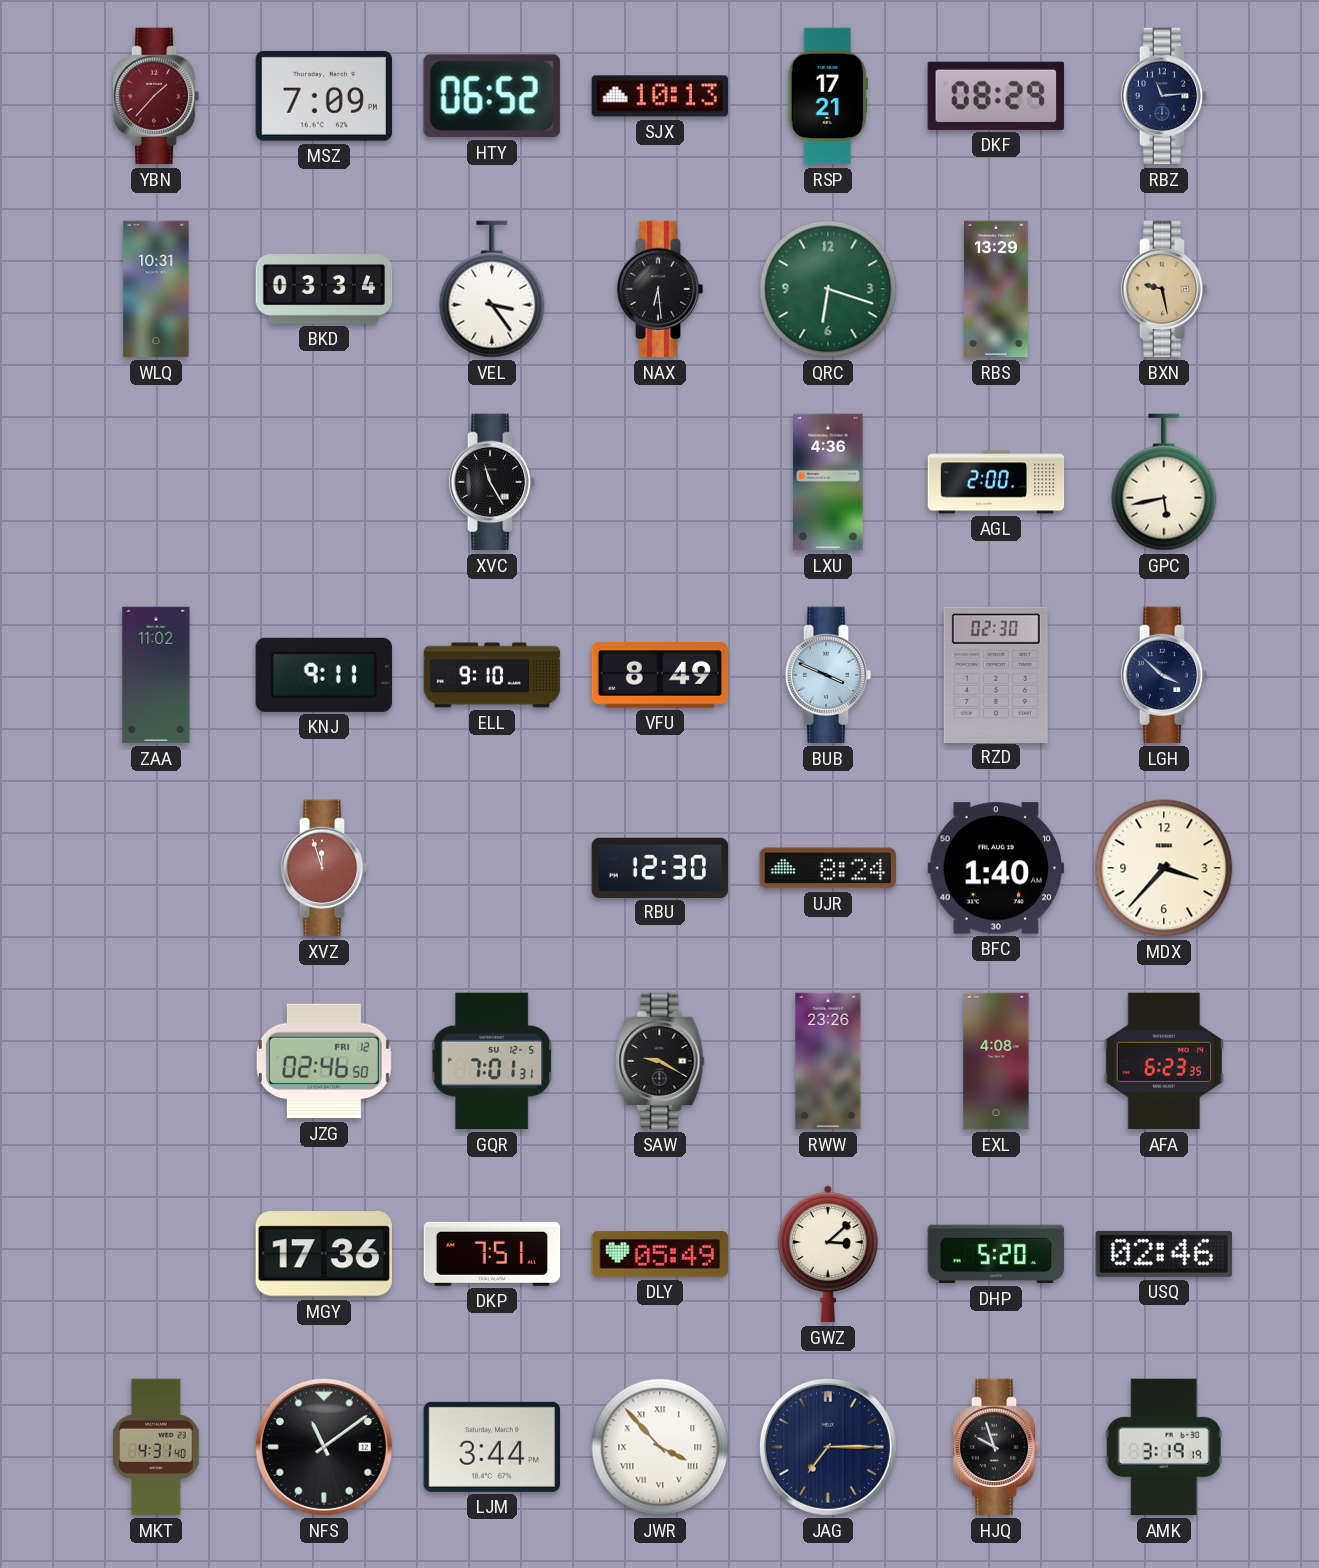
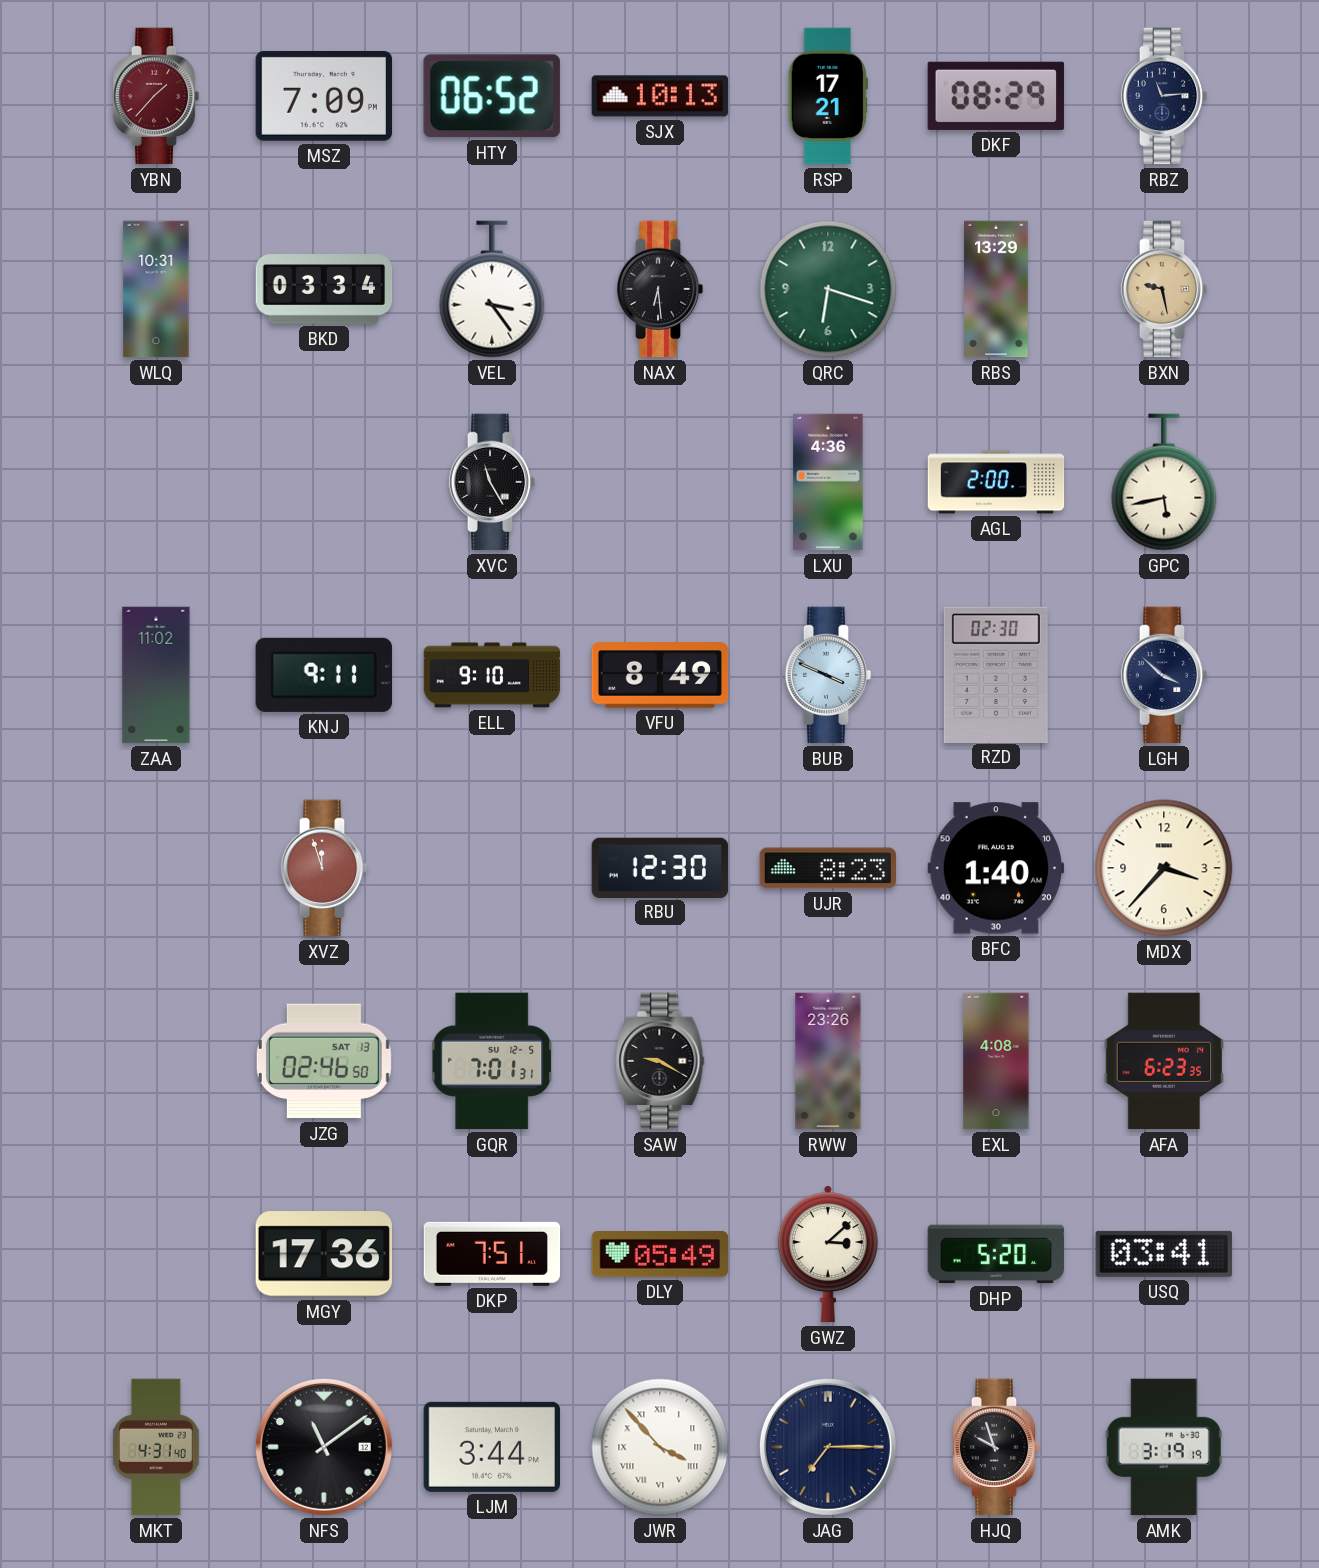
UJR: 8:24 -> 8:23 (827, 868)
JZG date: FRI 12 -> SAT 13 (324, 1061)
USQ: 02:46 -> 03:41 (1163, 1254)
